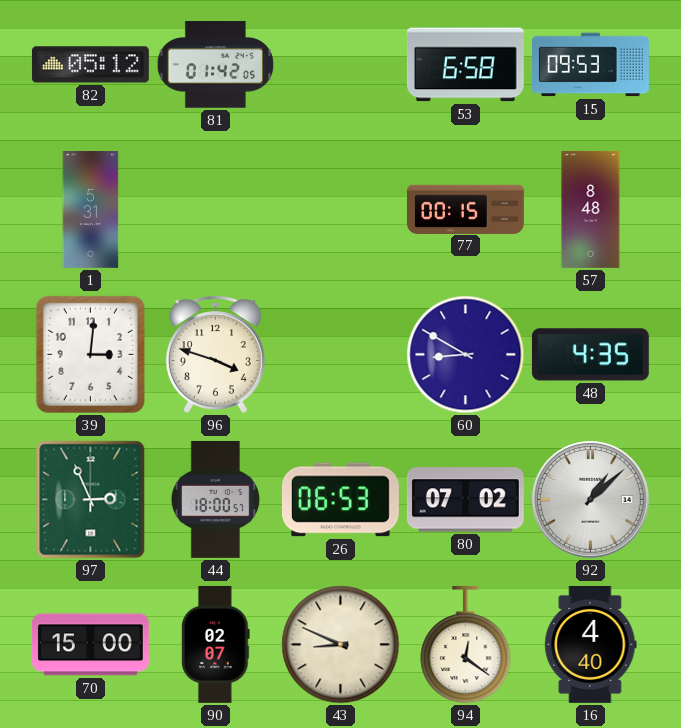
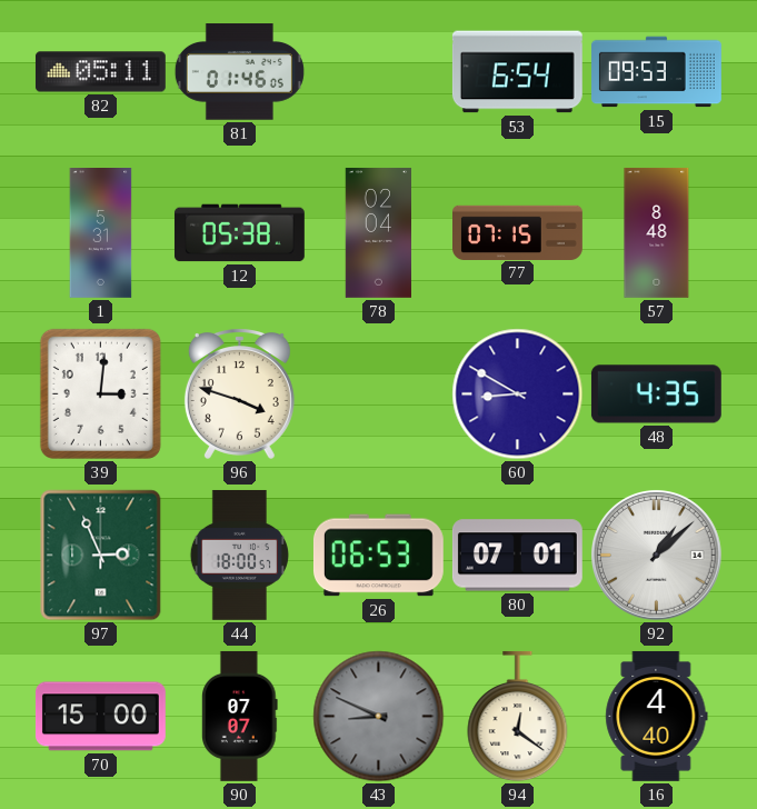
82: 05:12 -> 05:11 (100, 72)
81: 01:42 -> 01:46 (239, 72)
53: 6:58 -> 6:54 (517, 72)
12: none -> 05:38 (239, 233)
78: none -> 02:04 (378, 232)
77: 00:15 -> 07:15 (518, 232)
80: 07:02 -> 07:01 (517, 556)
90: 02:07 -> 07:07 (240, 716)
43 dial: cream -> grey (379, 717)
